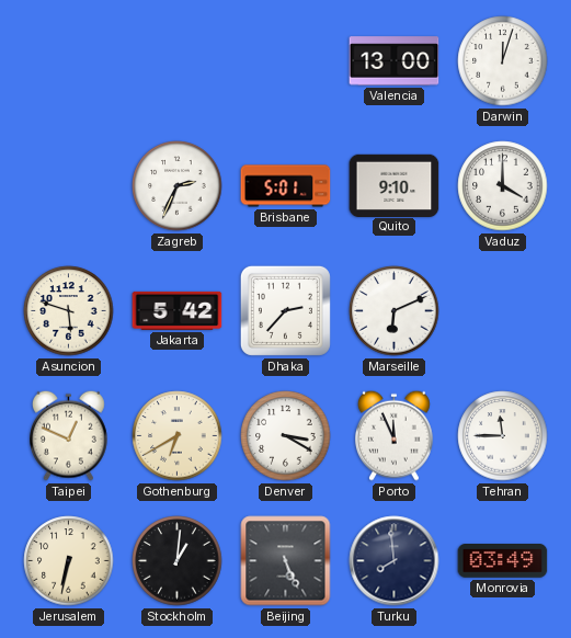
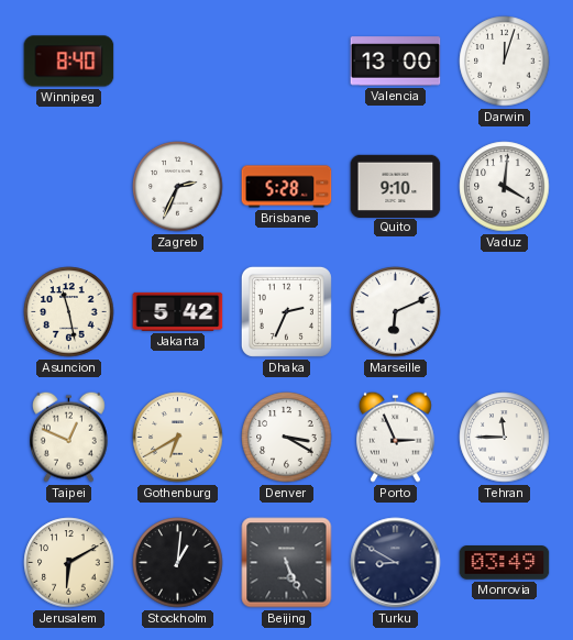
Winnipeg: none -> 8:40 (69, 62)
Brisbane: 5:01 -> 5:28 (287, 187)
Vaduz: 4:00 -> 4:01 (505, 187)
Asuncion: 5:48 -> 11:28 (69, 312)
Dhaka: 2:37 -> 2:34 (286, 311)
Porto: 11:56 -> 2:56 (396, 437)
Jerusalem: 6:32 -> 6:10 (69, 563)
Turku: 7:59 -> 8:50 (396, 563)
